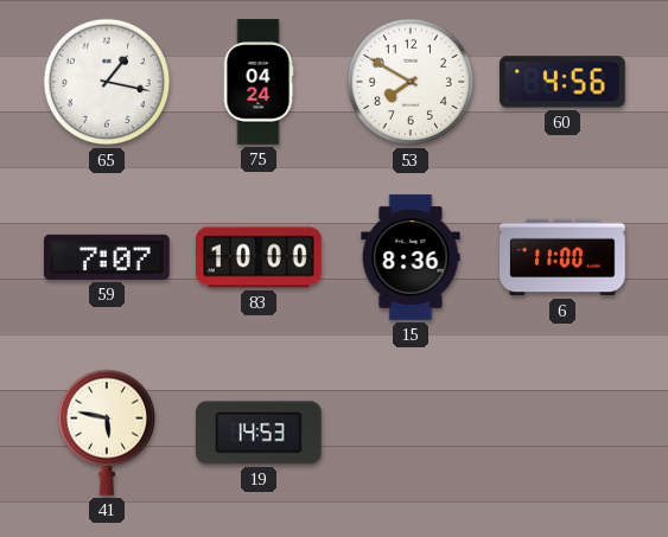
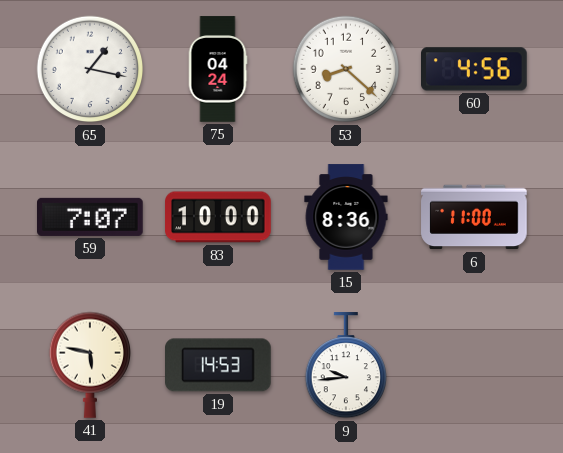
53: 7:50 -> 8:22 (346, 69)
9: none -> 9:44 (345, 366)
